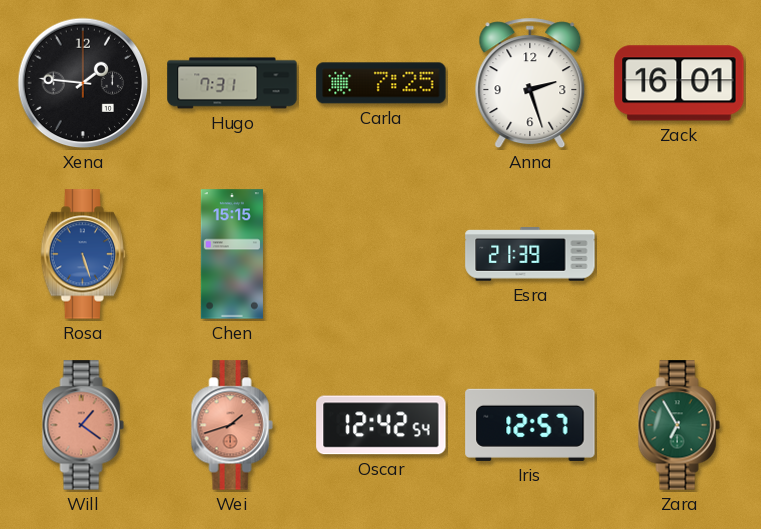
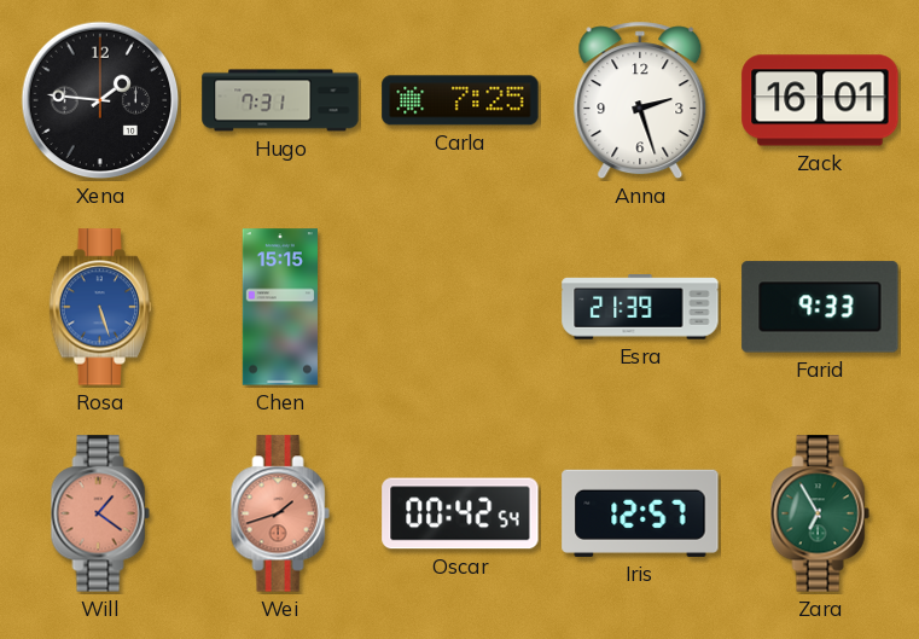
Farid: none -> 9:33 (820, 307)
Oscar: 12:42 -> 00:42 (460, 513)
